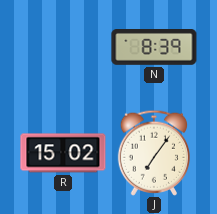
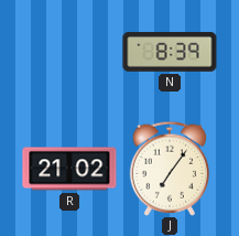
R: 15:02 -> 21:02 (69, 169)
